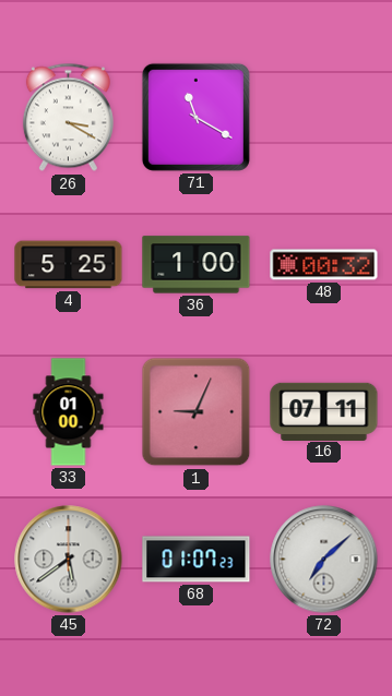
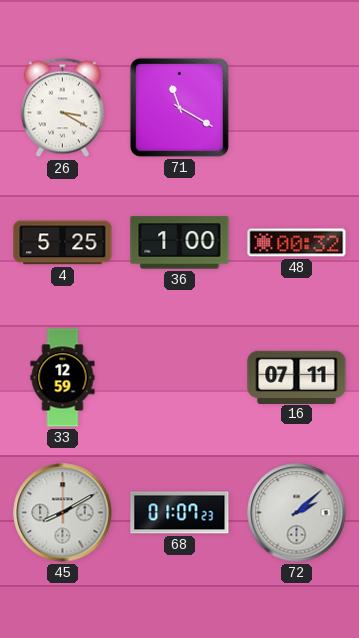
33: 01:00 -> 12:59 (63, 378)
1: 9:04 -> none (197, 412)
45: 5:39 -> 8:10 (63, 513)
72: 7:08 -> 2:08 (297, 513)
